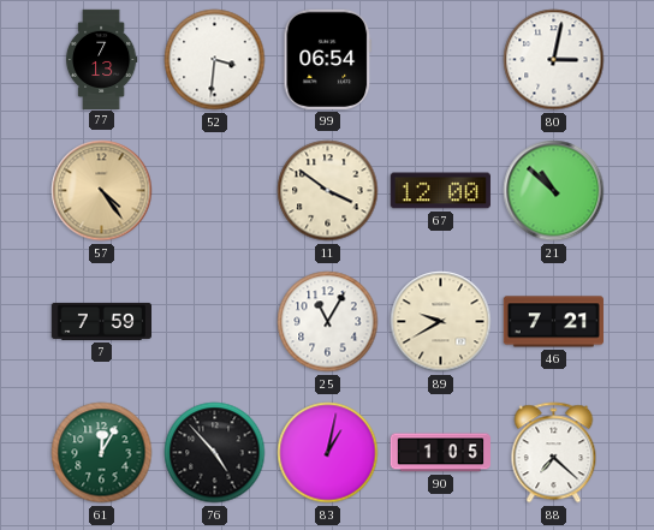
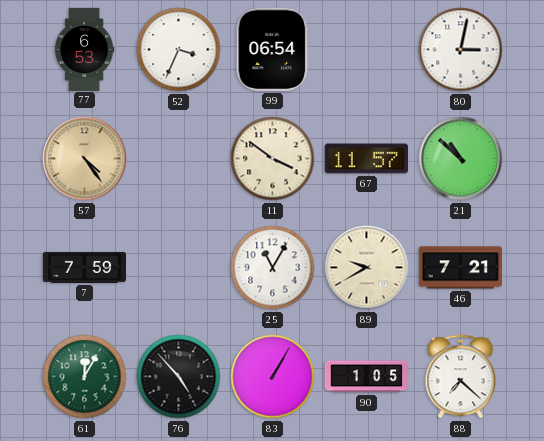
77: 7:13 -> 6:53 (84, 49)
52: 3:31 -> 3:34 (179, 50)
67: 12:00 -> 11:57 (366, 159)
83: 1:02 -> 1:05 (273, 377)
